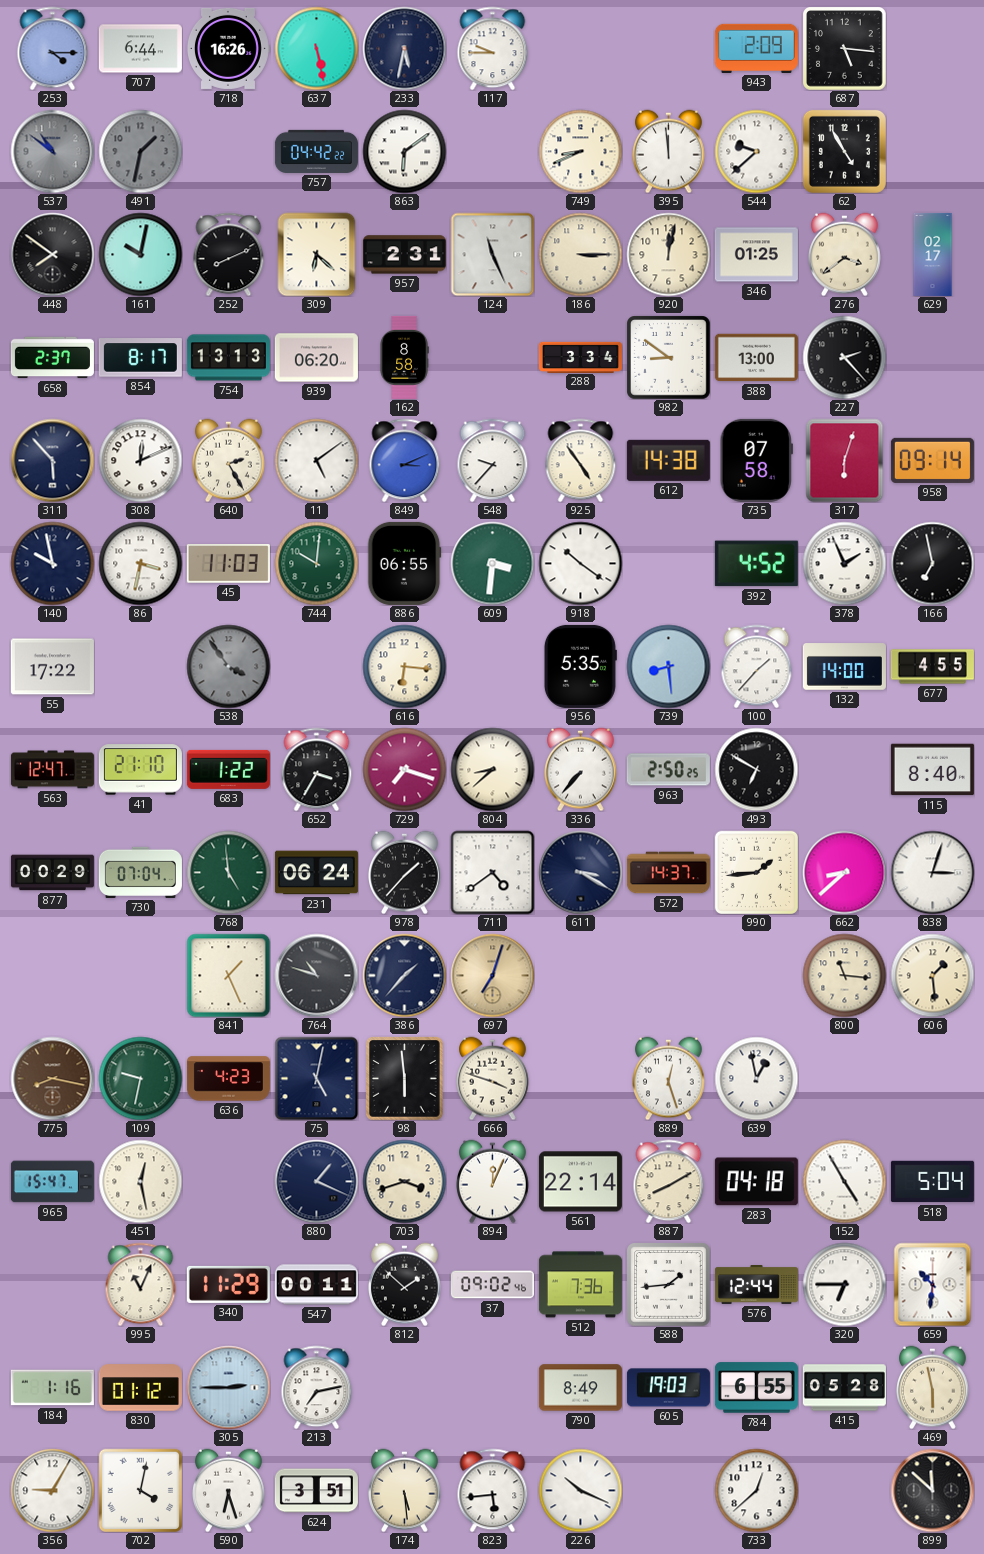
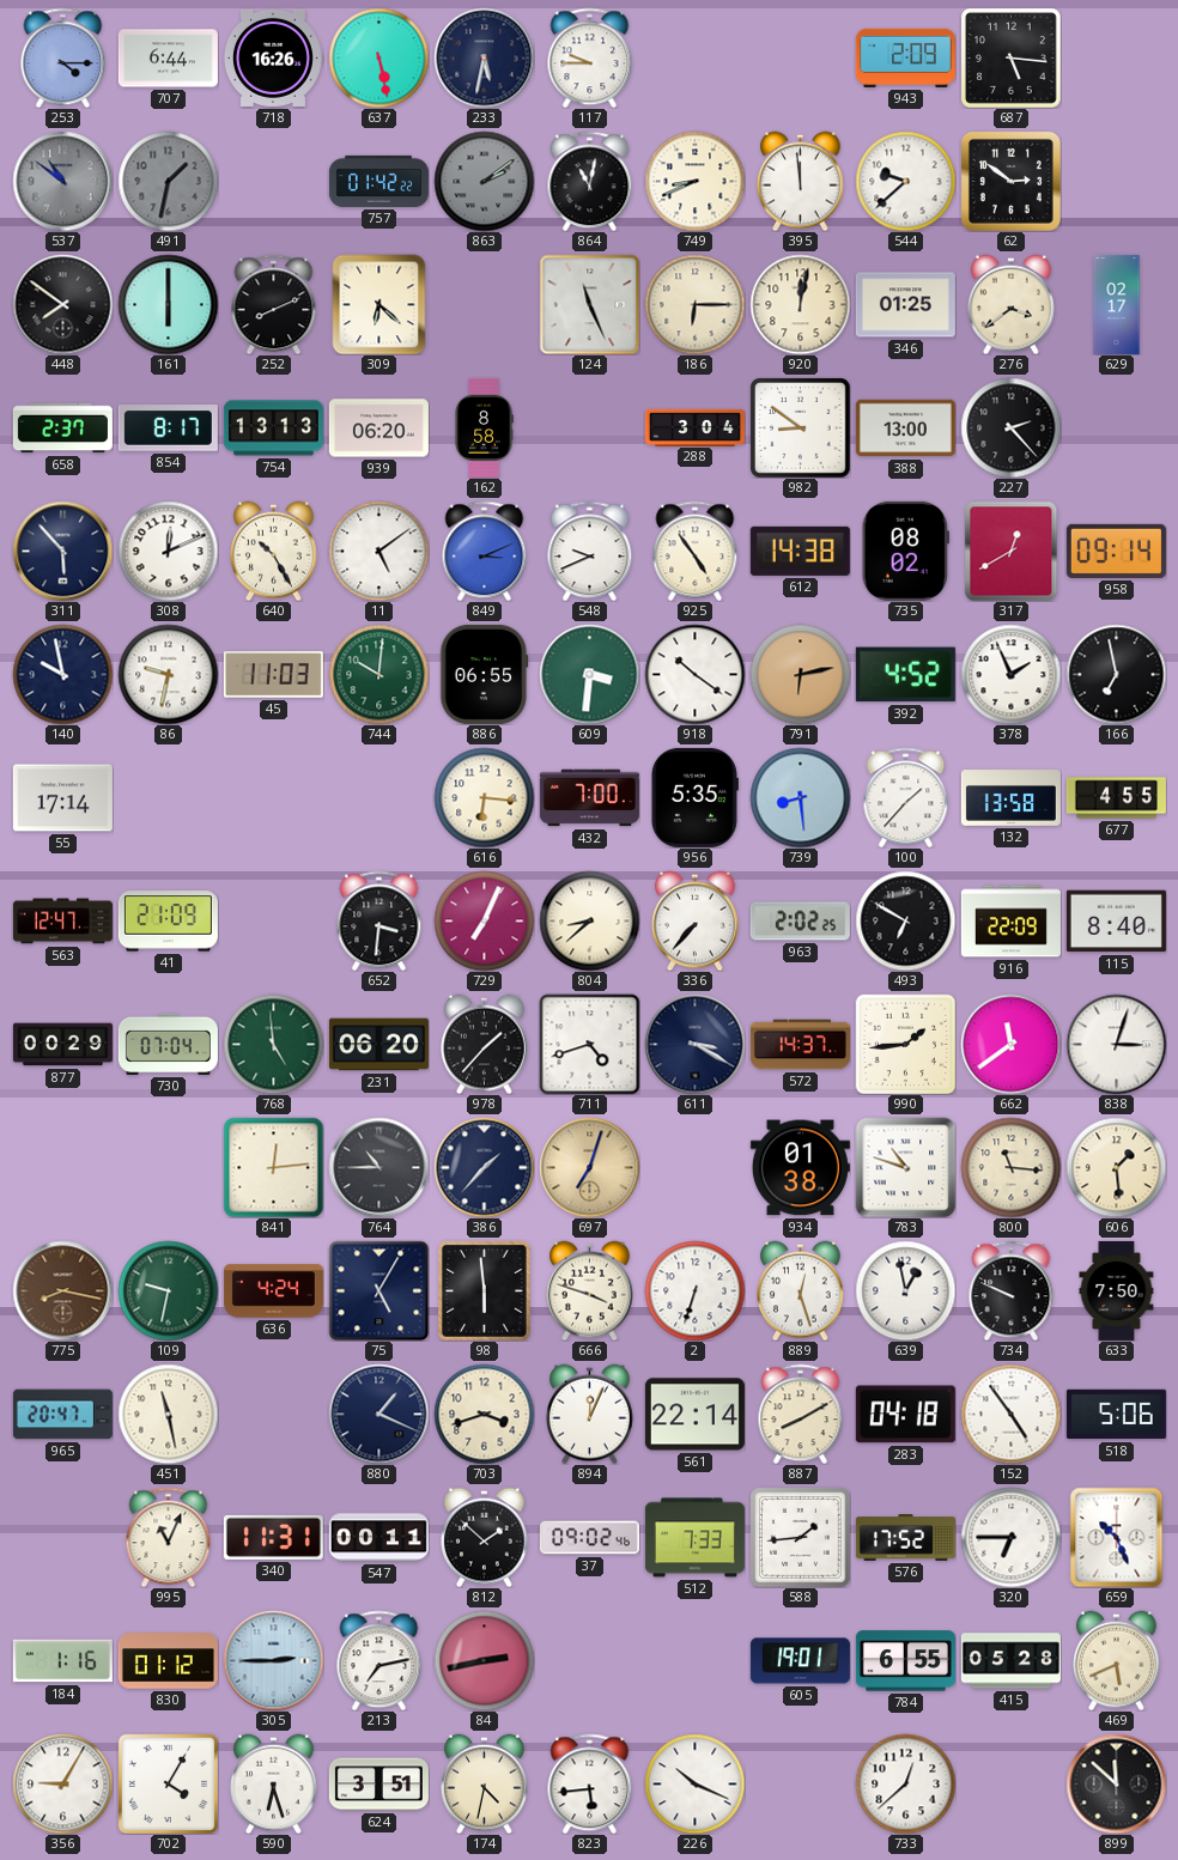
757: 04:42 -> 01:42 (378, 181)
863: 6:09 -> 2:09 (484, 181)
863 dial: white -> grey (484, 181)
864: none -> 11:02 (590, 181)
62: 4:55 -> 2:51 (1010, 181)
161: 10:02 -> 6:00 (168, 304)
957: 2:31 -> none (404, 255)
186: 3:15 -> 6:15 (694, 304)
288: 3:34 -> 3:04 (694, 427)
640: 2:25 -> 10:25 (274, 551)
548: 9:37 -> 9:41 (590, 551)
735: 07:58 -> 08:02 (905, 551)
317: 6:03 -> 12:40 (1012, 551)
86: 3:32 -> 9:32 (168, 674)
791: none -> 6:13 (800, 674)
55: 17:22 -> 17:14 (62, 798)
538: 3:54 -> none (228, 666)
432: none -> 7:00 (589, 798)
132: 14:00 -> 13:58 (1010, 798)
41: 21:10 -> 21:09 (168, 922)
683: 1:22 -> none (228, 769)
652: 3:35 -> 3:31 (379, 920)
729: 7:18 -> 7:04 (484, 920)
963: 2:50 -> 2:02 (800, 922)
916: none -> 22:09 (1010, 922)
231: 06:24 -> 06:20 (378, 1045)
711: 4:39 -> 4:42 (589, 1044)
662: 8:38 -> 11:39 (1010, 1044)
841: 1:26 -> 12:14 (273, 1167)
764: 10:48 -> 10:45 (378, 1167)
934: none -> 01:38 (800, 1168)
783: none -> 10:48 (905, 1167)
636: 4:23 -> 4:24 (273, 1291)
75: 5:02 -> 5:05 (378, 1290)
2: none -> 6:33 (694, 1290)
734: none -> 9:49 (1012, 1290)
633: none -> 7:50 (1117, 1290)
965: 15:47 -> 20:47 (62, 1415)
451: 12:28 -> 11:28 (168, 1414)
152: 4:55 -> 4:54 (1010, 1414)
518: 5:04 -> 5:06 (1116, 1415)
340: 11:29 -> 11:31 (273, 1537)
512: 7:36 -> 7:33 (694, 1538)
576: 12:44 -> 17:52 (905, 1538)
659: 10:31 -> 10:26 (1117, 1537)
84: none -> 2:43 (484, 1660)
790: 8:49 -> none (580, 1388)
605: 19:03 -> 19:01 (800, 1661)
469: 5:58 -> 5:41 (1117, 1660)
702: 4:02 -> 4:05 (168, 1783)
174: 5:29 -> 4:32 (485, 1783)
